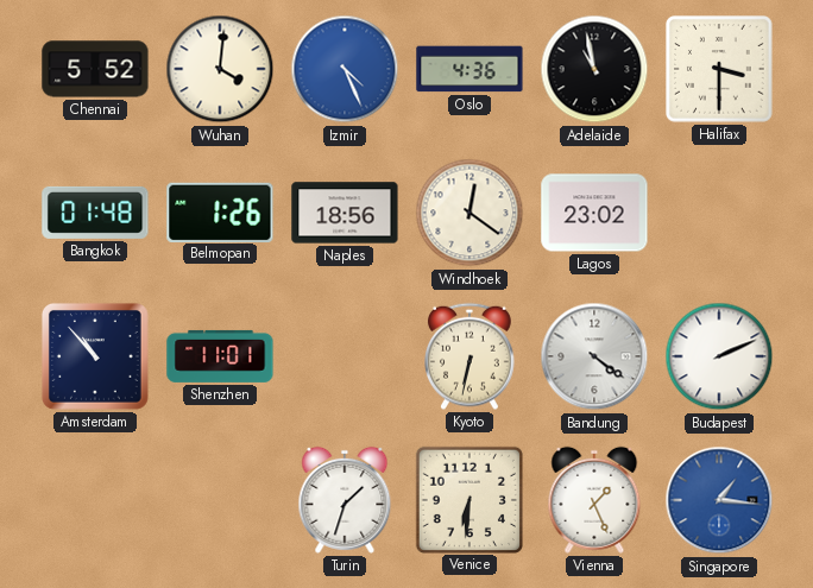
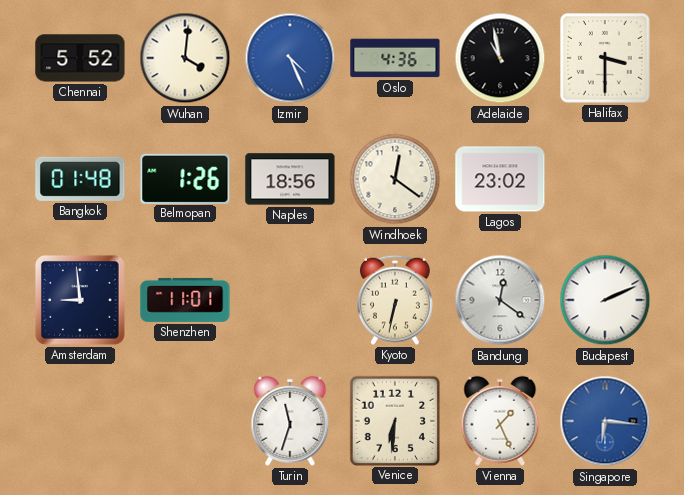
Amsterdam: 10:53 -> 8:59 (80, 300)
Bandung: 4:21 -> 12:21 (500, 300)
Turin: 1:33 -> 11:33 (290, 421)
Singapore: 1:16 -> 6:16 (605, 421)
